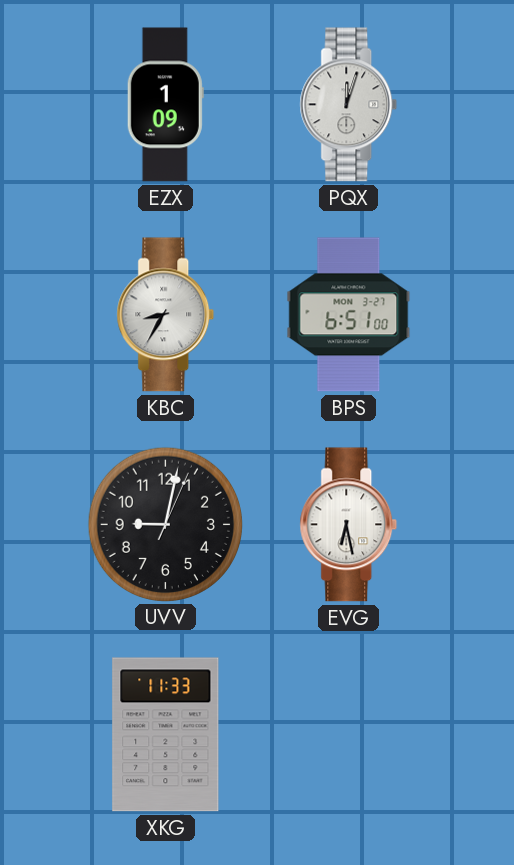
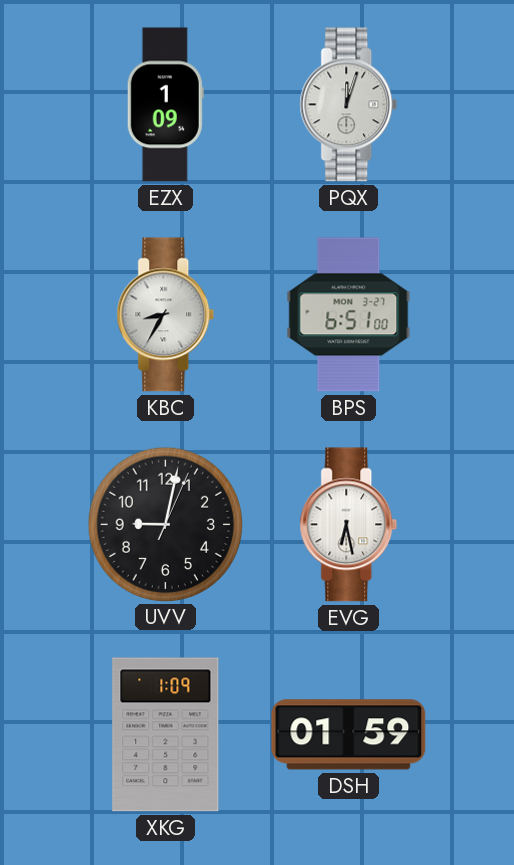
XKG: 11:33 -> 1:09 (166, 735)
DSH: none -> 01:59 (349, 735)
